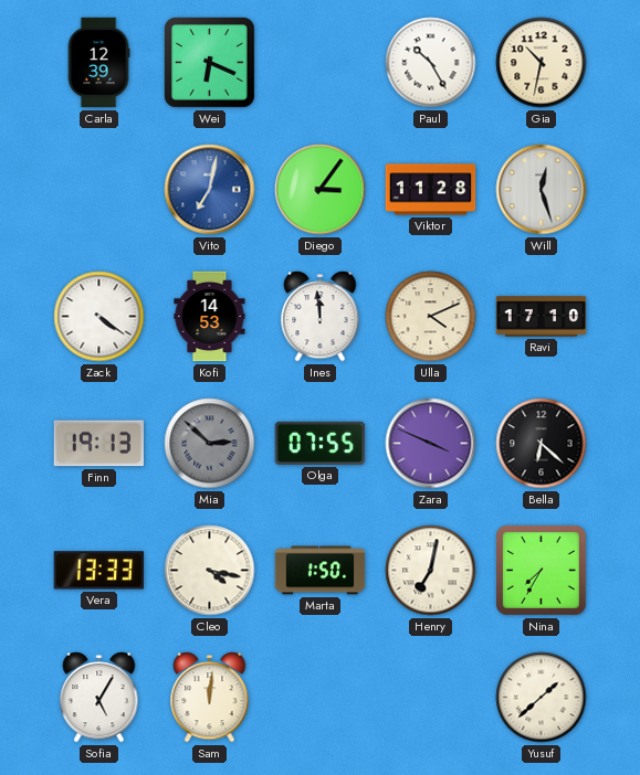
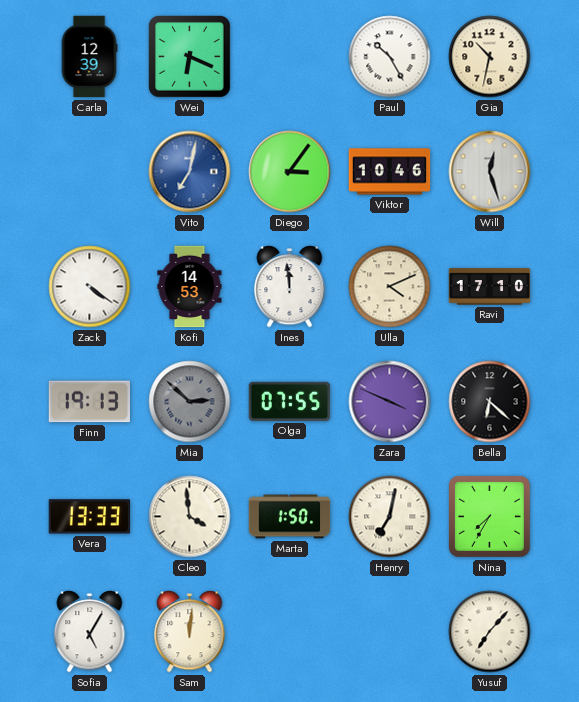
Viktor: 11:28 -> 10:46 (390, 172)
Cleo: 4:17 -> 3:59 (190, 517)
Yusuf: 1:38 -> 7:07 (490, 632)
